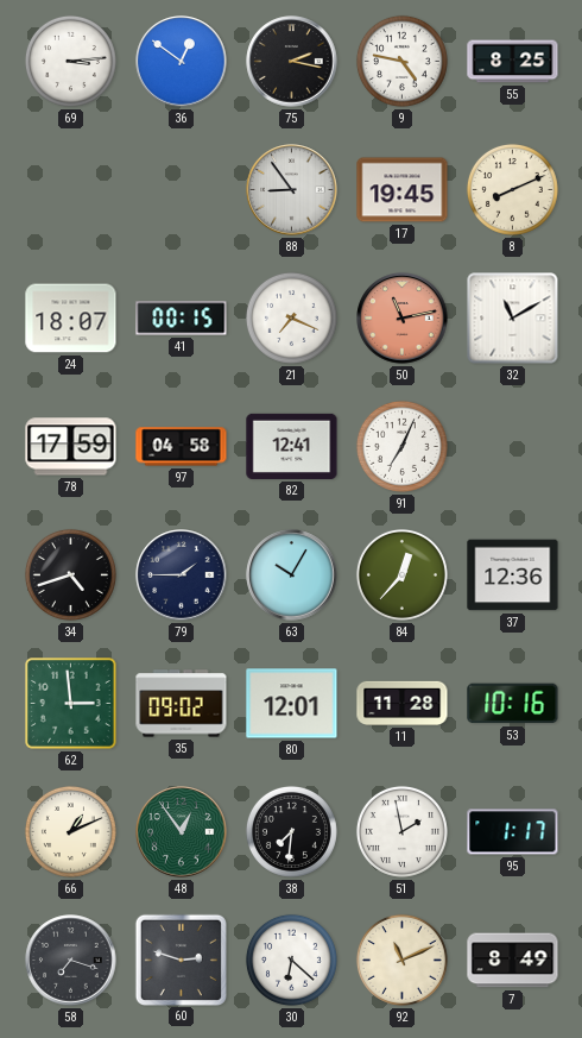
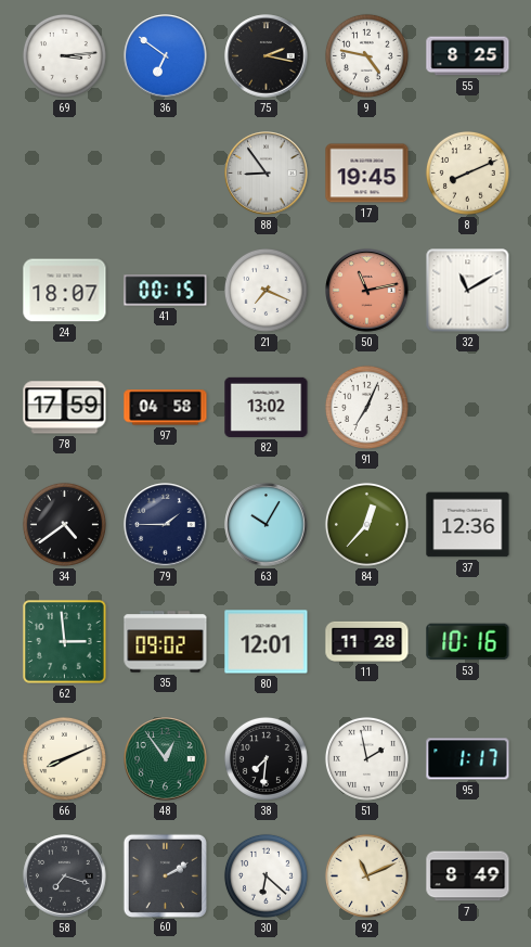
36: 12:51 -> 6:51 (166, 56)
82: 12:41 -> 13:02 (267, 407)
34: 4:42 -> 4:39 (64, 524)
66: 1:11 -> 8:11 (64, 758)
60: 2:48 -> 2:10 (165, 875)
